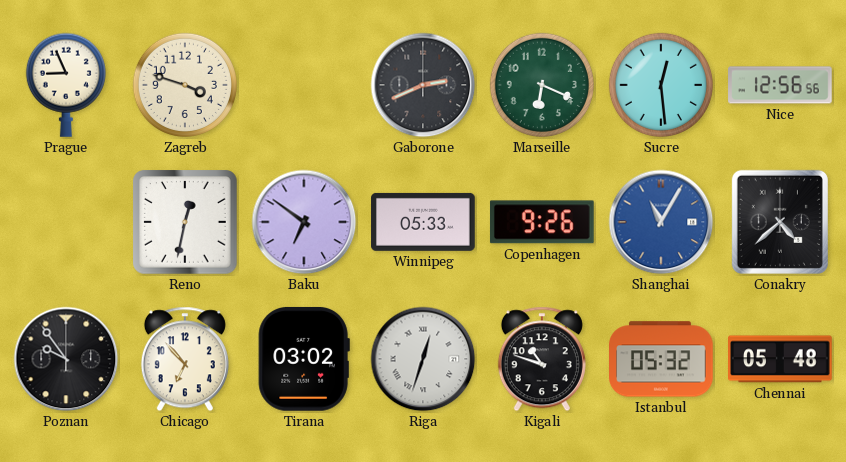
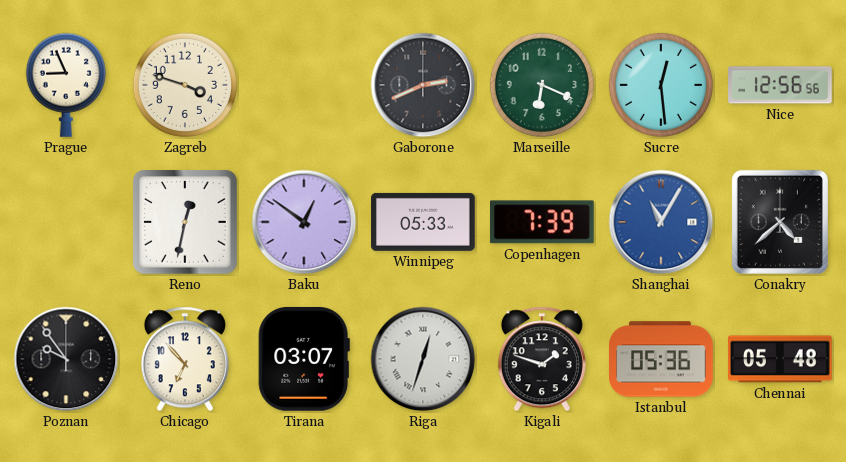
Baku: 6:51 -> 12:51 (304, 222)
Copenhagen: 9:26 -> 7:39 (542, 222)
Tirana: 03:02 -> 03:07 (304, 359)
Kigali: 10:48 -> 1:48 (542, 359)
Istanbul: 05:32 -> 05:36 (662, 359)
